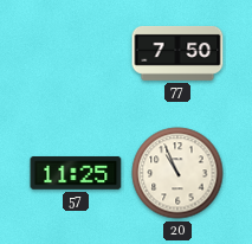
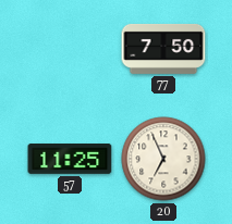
20: 10:56 -> 6:56 (163, 159)
